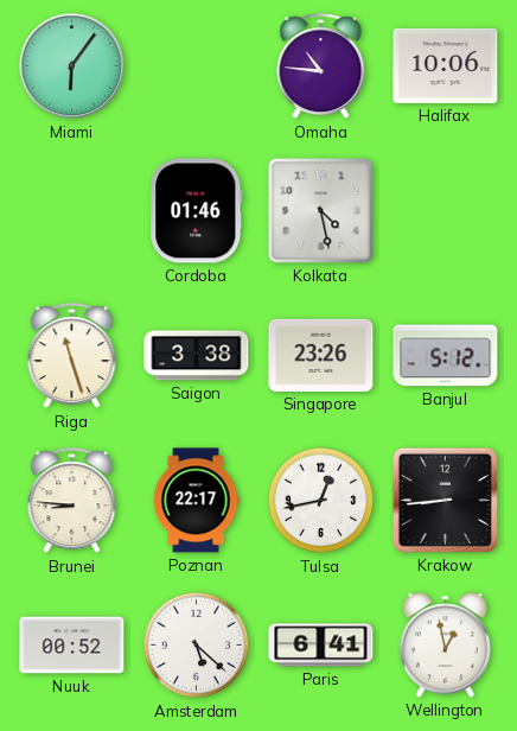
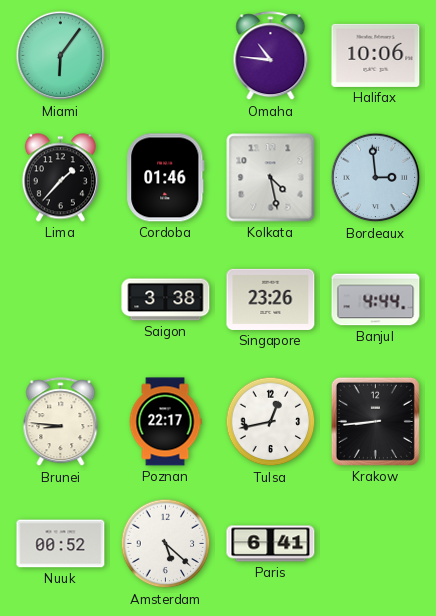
Lima: none -> 1:37 (60, 178)
Bordeaux: none -> 2:59 (376, 178)
Riga: 11:27 -> none (72, 356)
Banjul: 5:12 -> 4:44 (376, 300)
Wellington: 12:58 -> none (445, 646)
